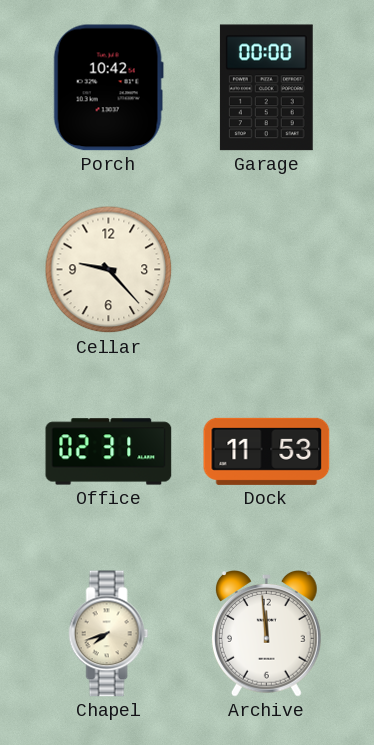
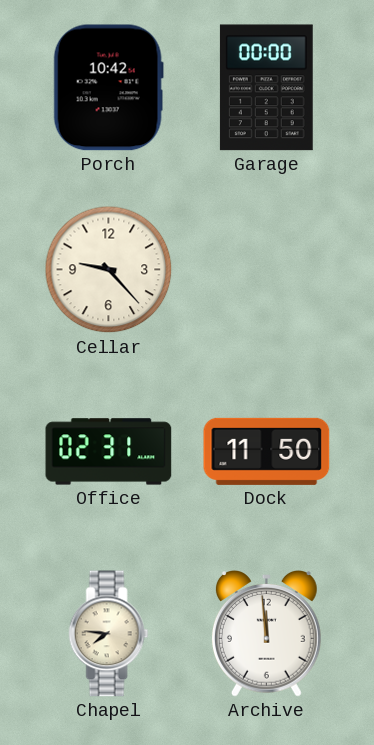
Dock: 11:53 -> 11:50 (267, 451)
Chapel: 7:42 -> 7:46 (109, 634)
